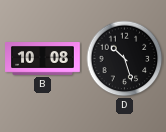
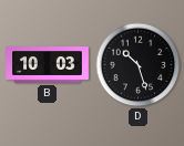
B: 10:08 -> 10:03 (48, 65)
